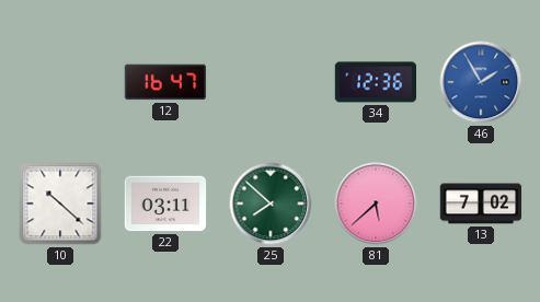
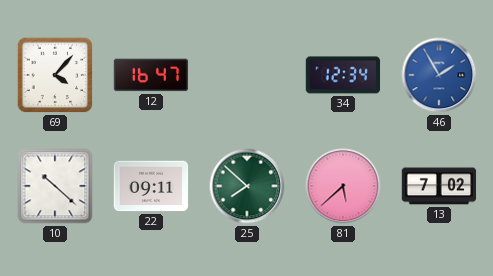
69: none -> 4:07 (55, 75)
34: 12:36 -> 12:34 (343, 75)
22: 03:11 -> 09:11 (151, 186)
